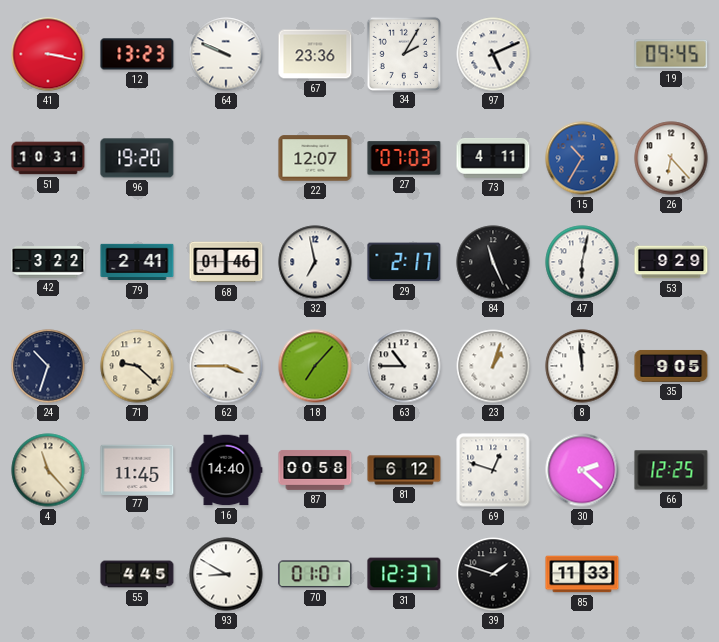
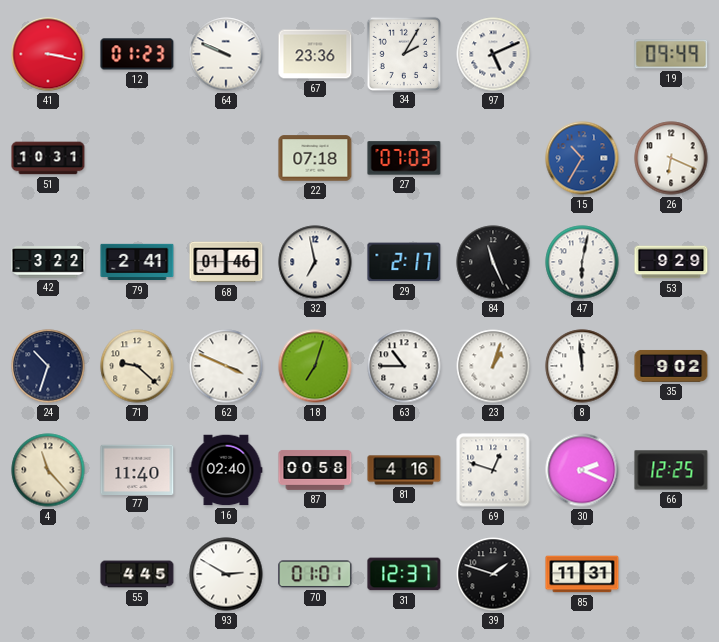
12: 13:23 -> 01:23 (137, 54)
19: 09:45 -> 09:49 (671, 54)
96: 19:20 -> none (137, 158)
22: 12:07 -> 07:18 (315, 158)
73: 4:11 -> none (493, 159)
26: 6:23 -> 6:19 (671, 158)
62: 3:45 -> 3:49 (226, 366)
18: 7:07 -> 7:03 (315, 366)
35: 9:05 -> 9:02 (671, 366)
77: 11:45 -> 11:40 (137, 469)
16: 14:40 -> 02:40 (226, 470)
81: 6:12 -> 4:16 (404, 470)
30: 2:22 -> 2:19 (582, 470)
93: 8:50 -> 2:50 (226, 574)
85: 11:33 -> 11:31 (582, 574)
